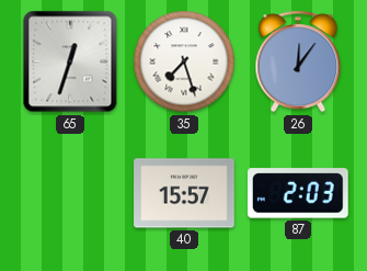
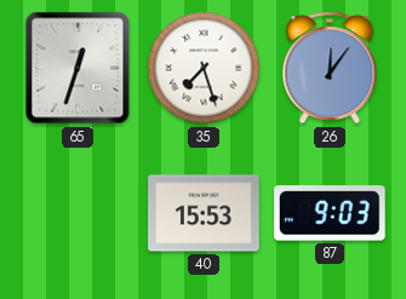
40: 15:57 -> 15:53 (204, 213)
87: 2:03 -> 9:03 (330, 213)
